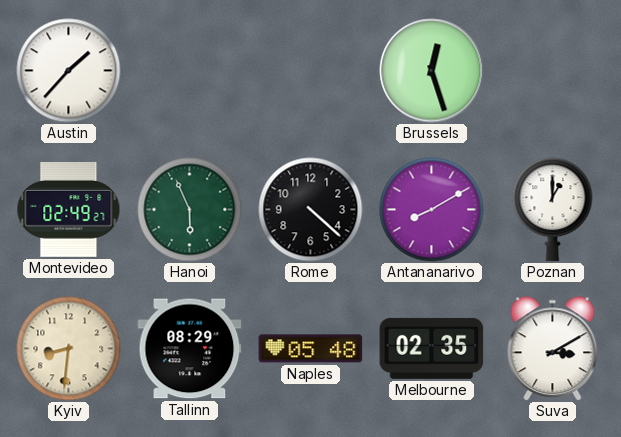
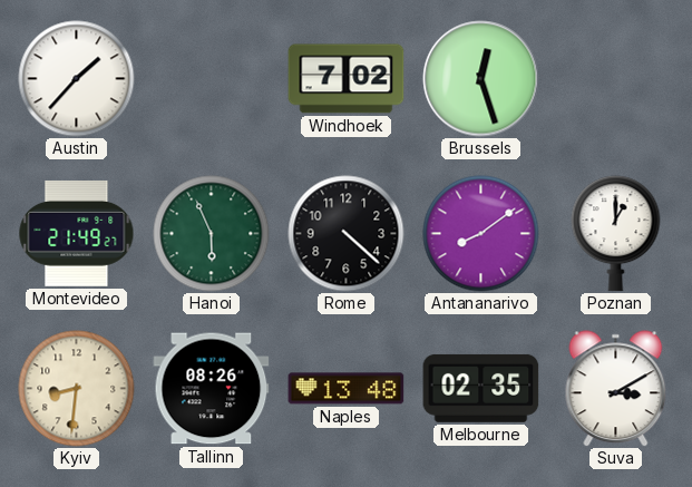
Windhoek: none -> 7:02 (347, 79)
Montevideo: 02:49 -> 21:49 (77, 233)
Antananarivo: 8:10 -> 8:09 (481, 234)
Tallinn: 08:29 -> 08:26 (212, 389)
Naples: 05:48 -> 13:48 (347, 389)
